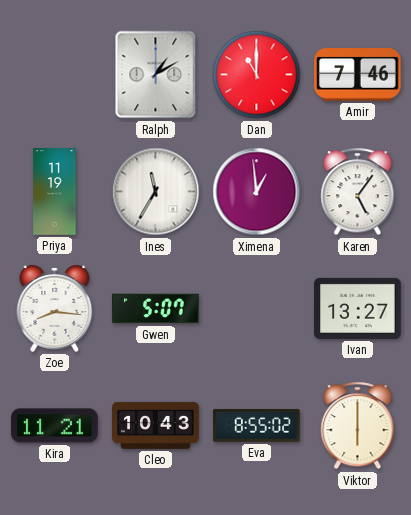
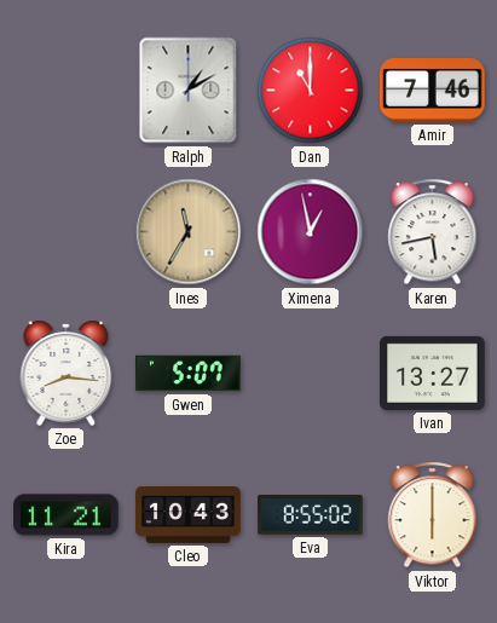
Priya: 11:19 -> none (55, 192)
Ines dial: white -> champagne (189, 232)
Ximena: 12:59 -> 12:58 (311, 232)
Karen: 5:06 -> 5:43 (433, 232)
